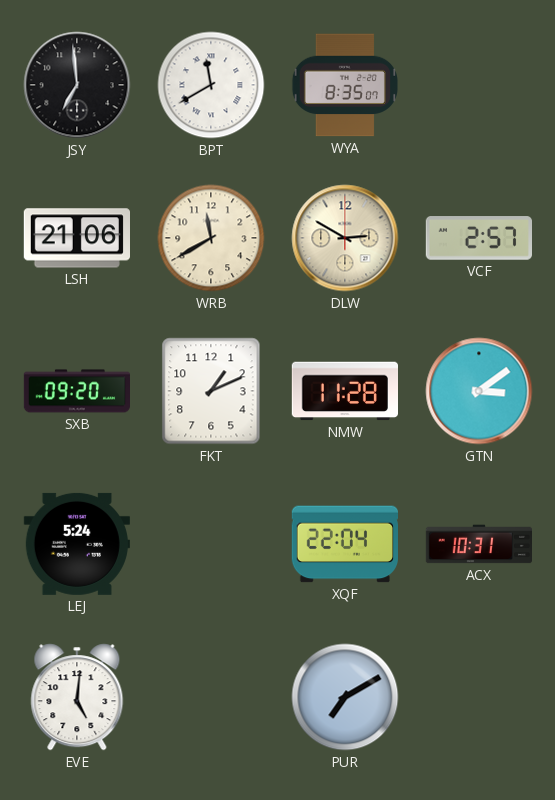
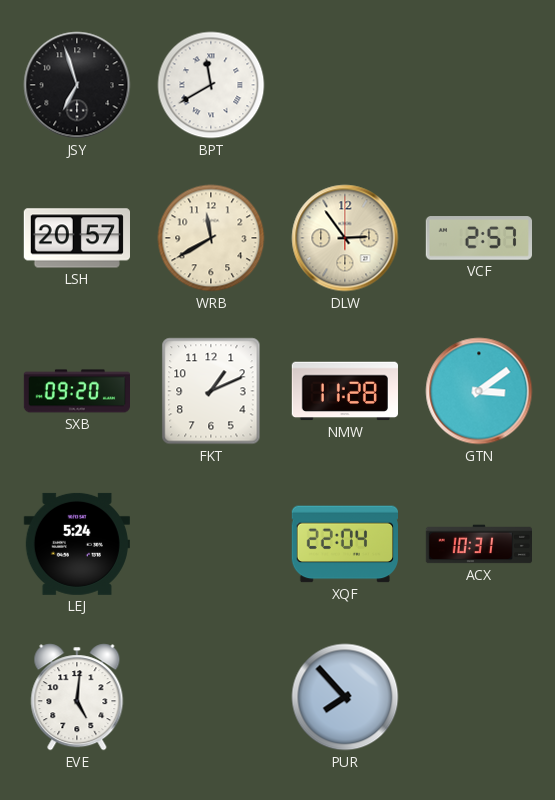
JSY: 6:59 -> 6:57 (77, 85)
WYA: 8:35 -> none (344, 85)
LSH: 21:06 -> 20:57 (76, 238)
DLW: 2:50 -> 2:54 (345, 238)
PUR: 7:10 -> 7:53 (345, 697)
